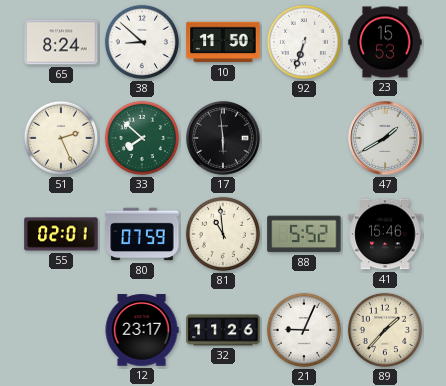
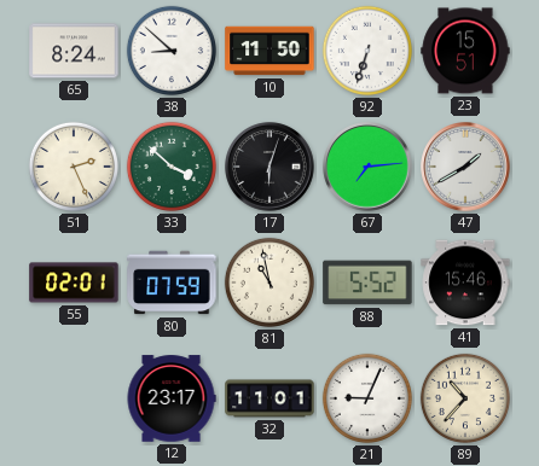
23: 15:53 -> 15:51 (465, 51)
33: 7:52 -> 3:52 (172, 167)
17: 5:59 -> 6:03 (269, 167)
67: none -> 7:14 (367, 167)
81: 10:59 -> 10:58 (269, 282)
32: 11:26 -> 11:01 (269, 398)
89: 1:37 -> 10:37 (465, 398)
